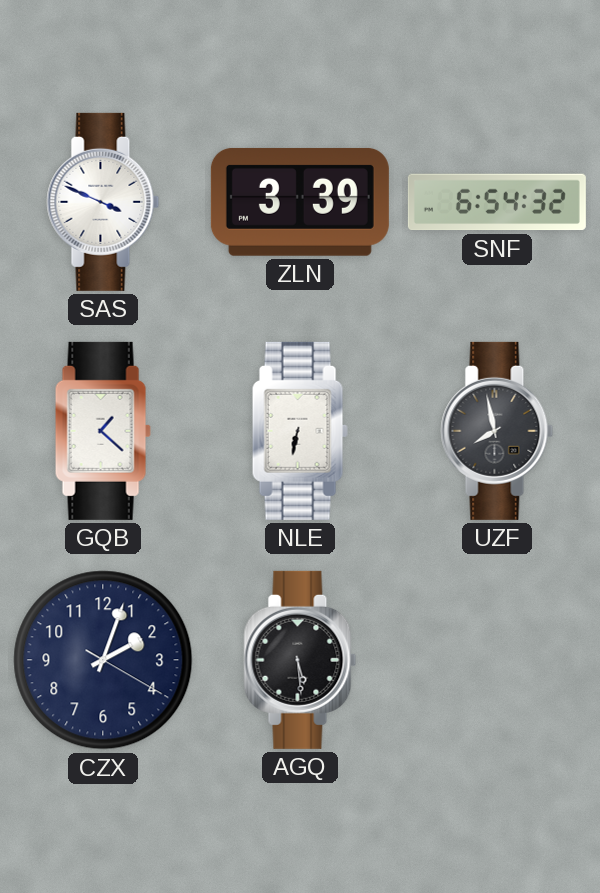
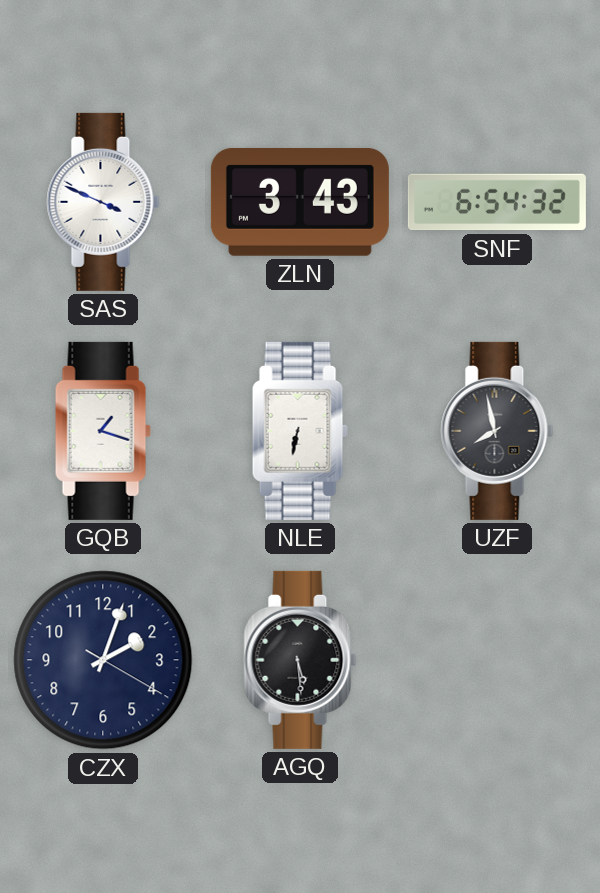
ZLN: 3:39 -> 3:43 (300, 202)
GQB: 1:22 -> 1:18 (103, 431)
